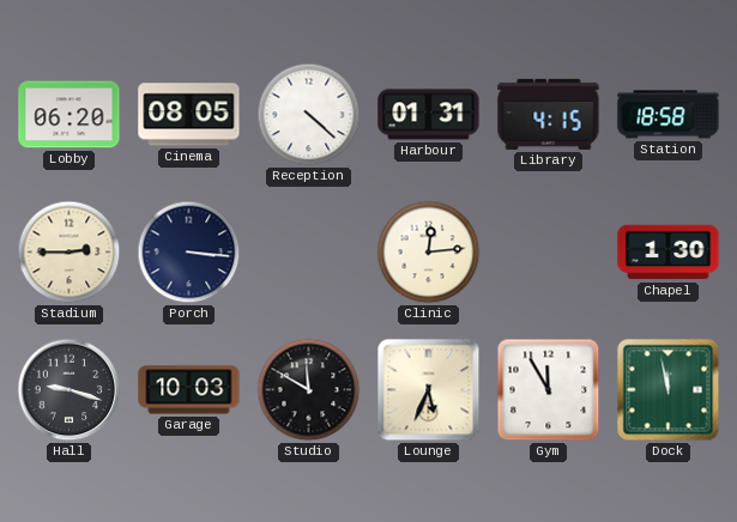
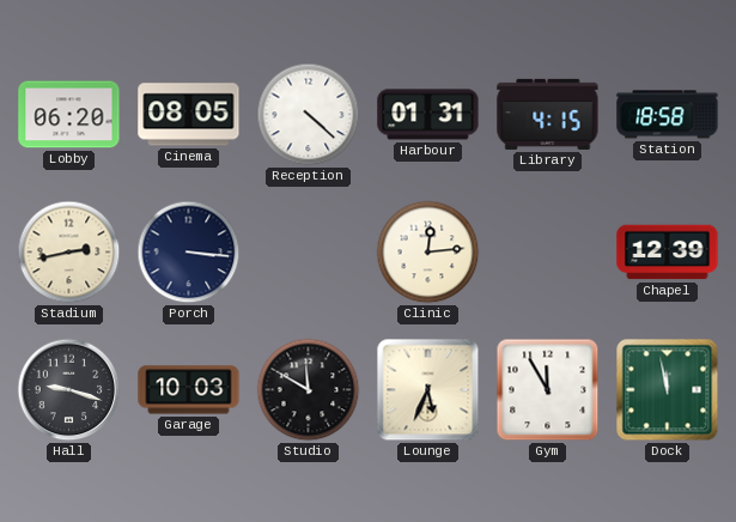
Stadium: 2:45 -> 2:43 (69, 253)
Chapel: 1:30 -> 12:39 (668, 253)
